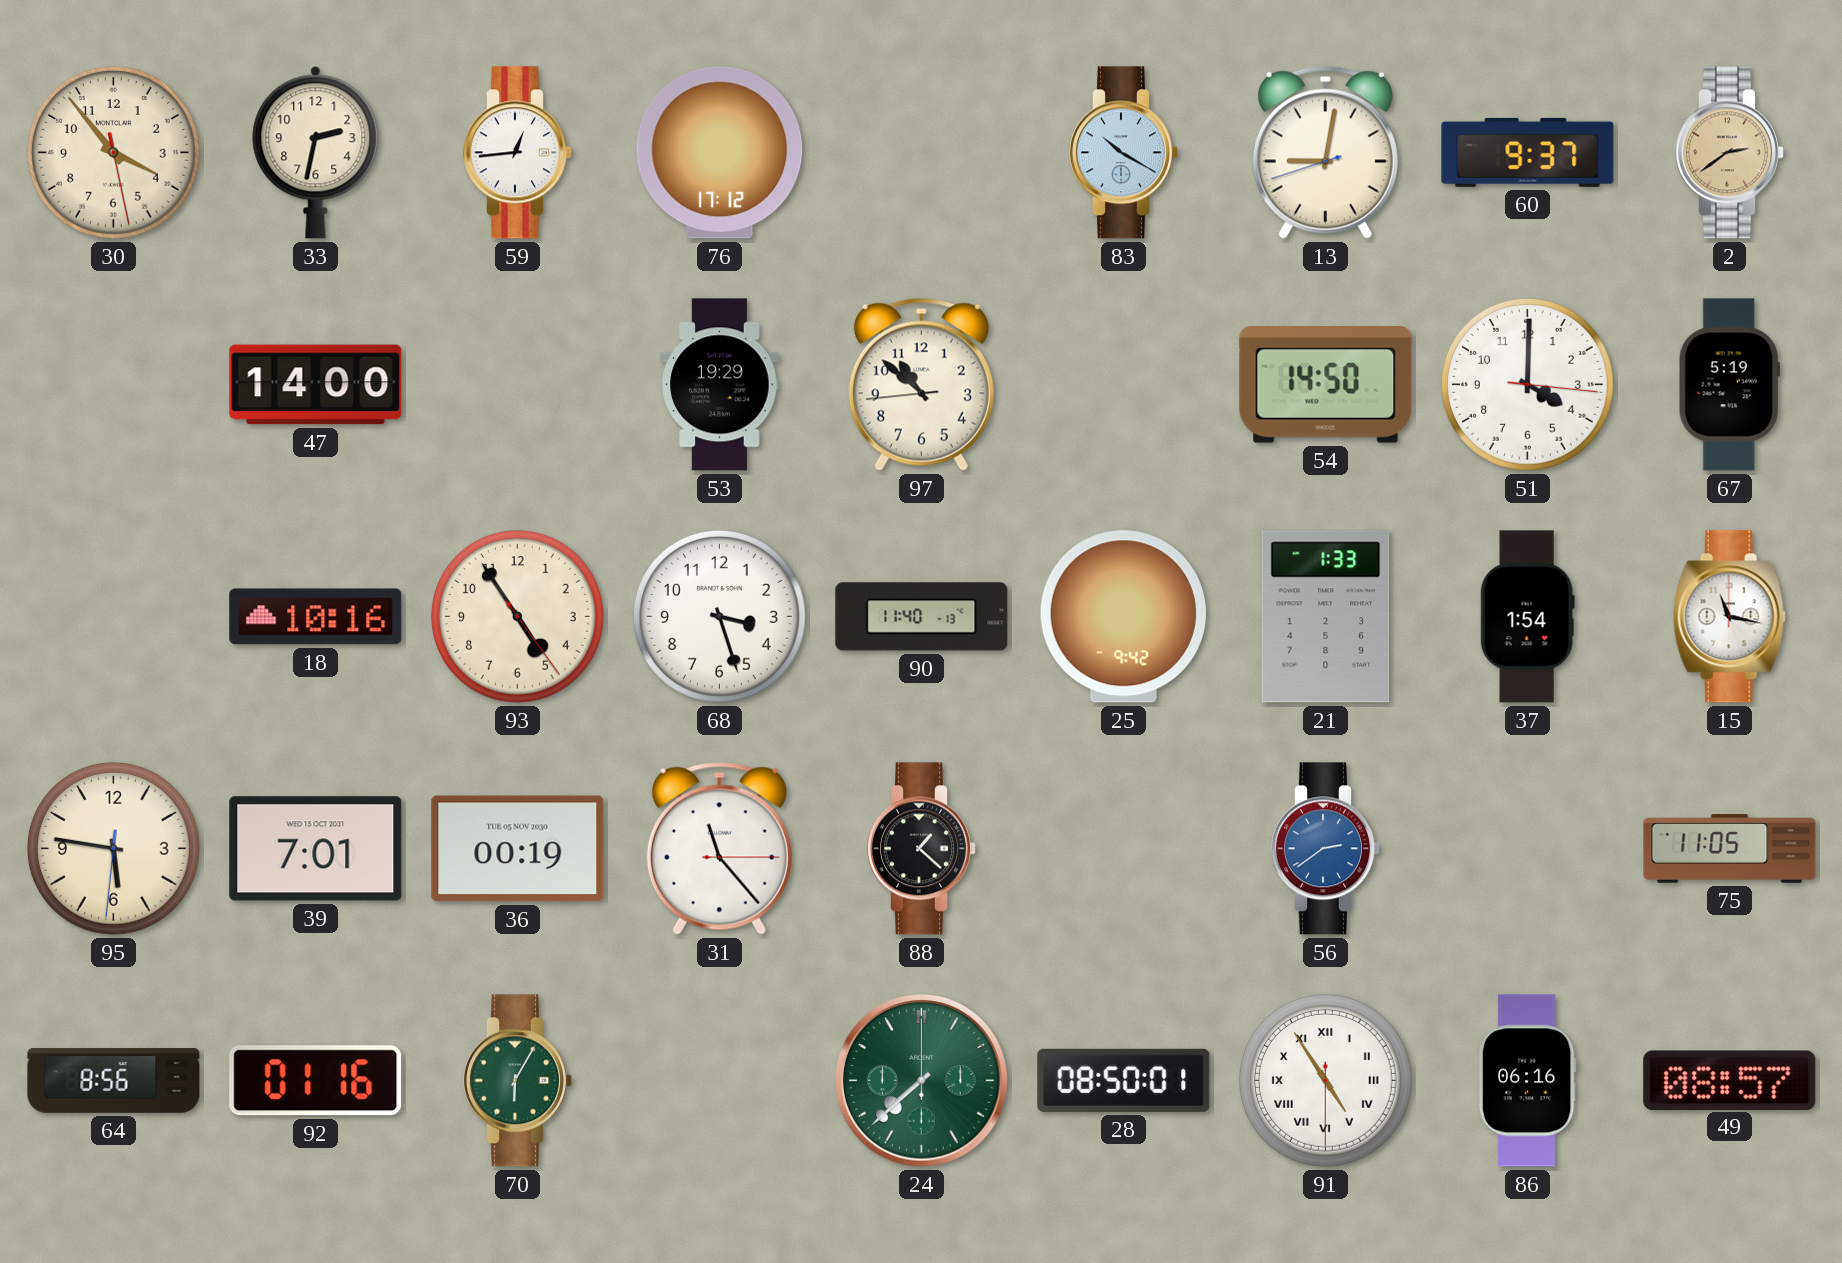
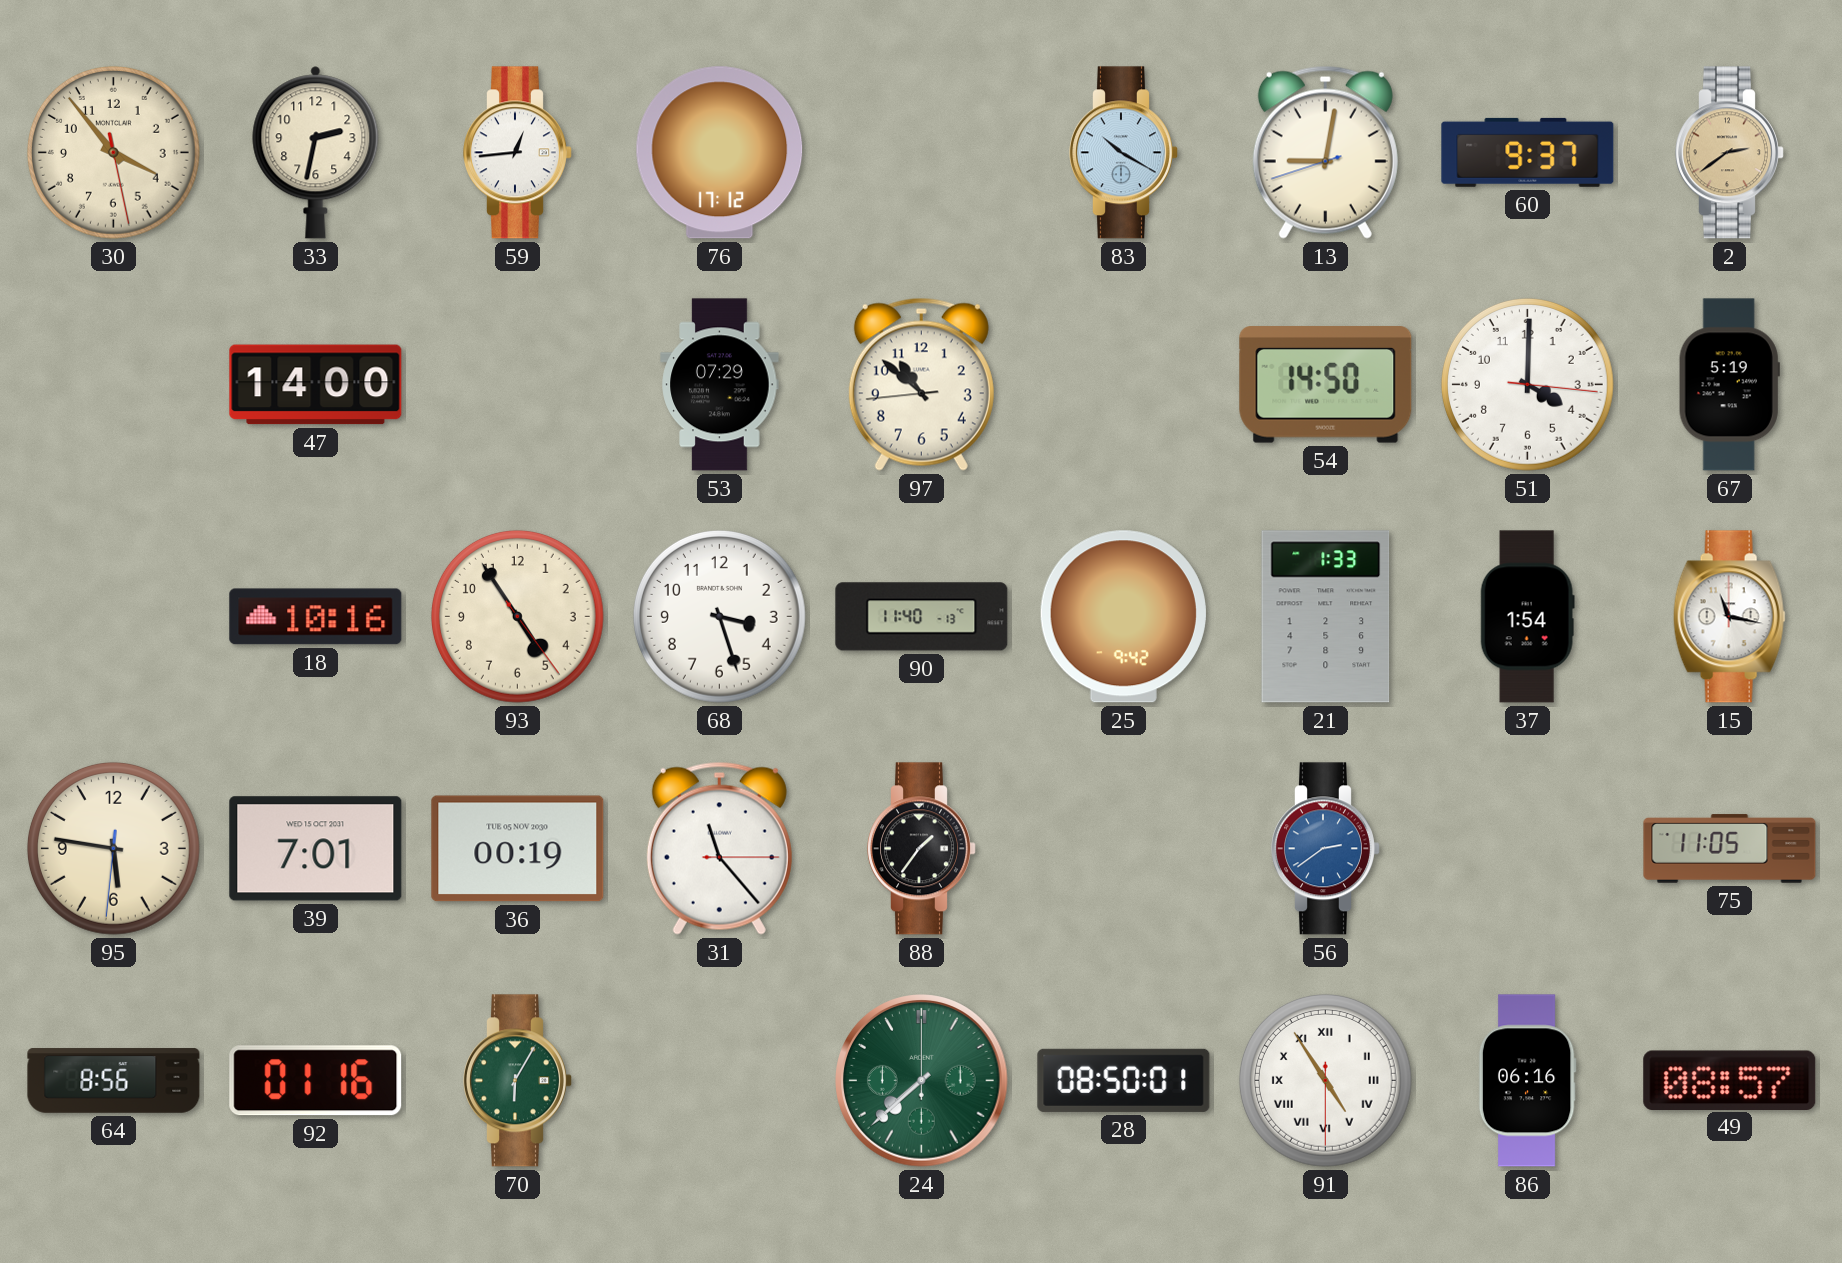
53: 19:29 -> 07:29 (720, 385)
88: 1:22 -> 1:36 (922, 849)
